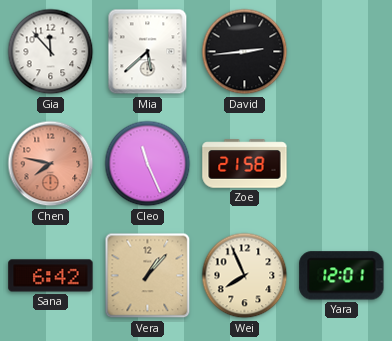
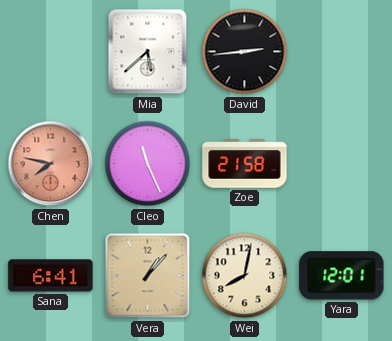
Gia: 11:53 -> none (51, 52)
Sana: 6:42 -> 6:41 (51, 276)
Wei: 7:56 -> 8:02 (245, 276)
